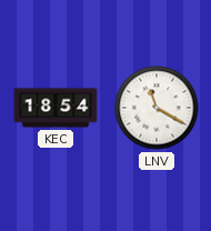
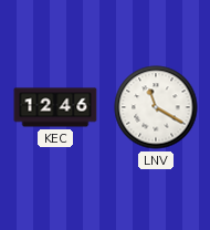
KEC: 18:54 -> 12:46 (55, 107)
